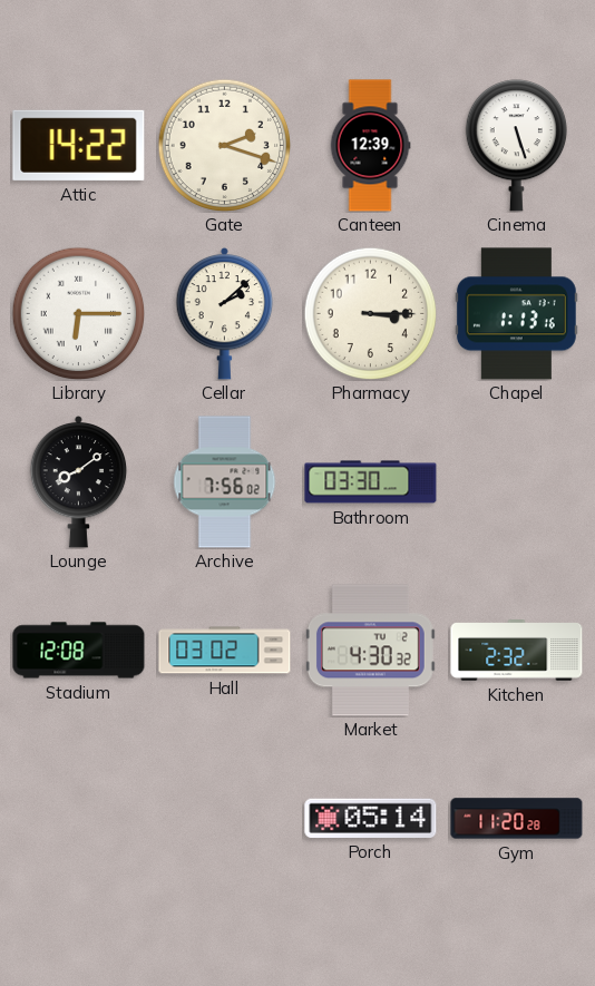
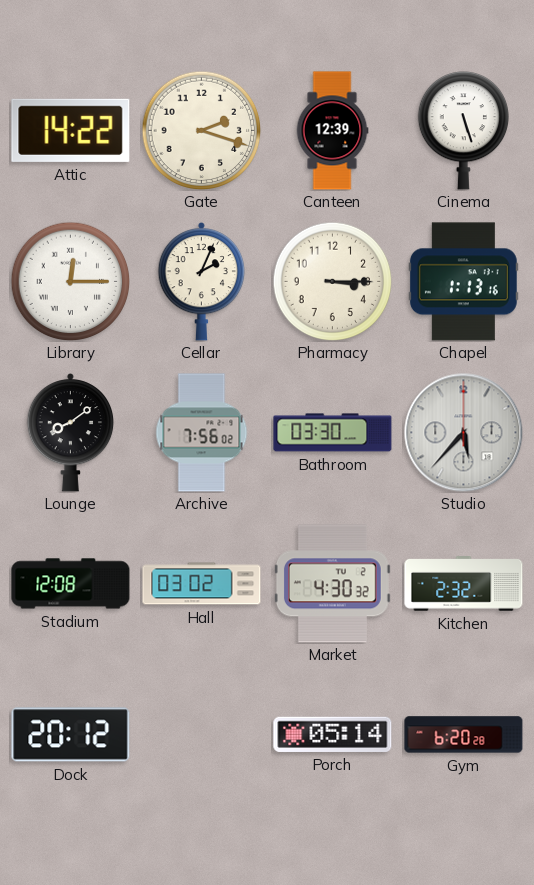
Library: 6:15 -> 12:15 (70, 281)
Cellar: 2:08 -> 2:04 (202, 281)
Studio: none -> 5:37 (464, 433)
Dock: none -> 20:12 (71, 735)
Gym: 11:20 -> 6:20 (464, 735)
